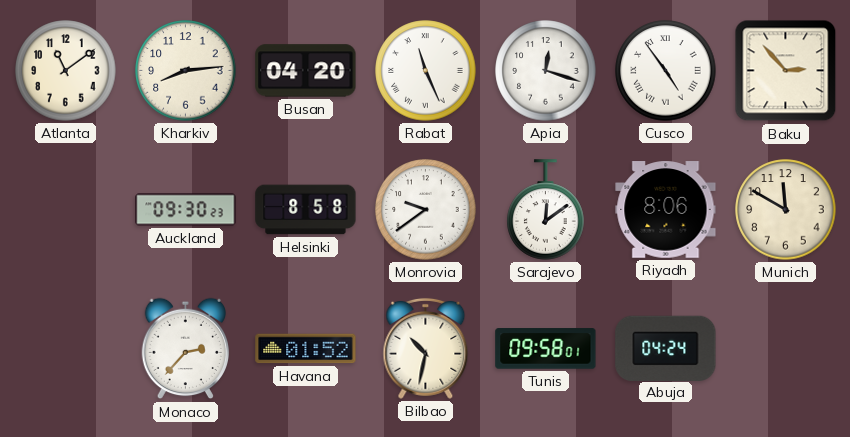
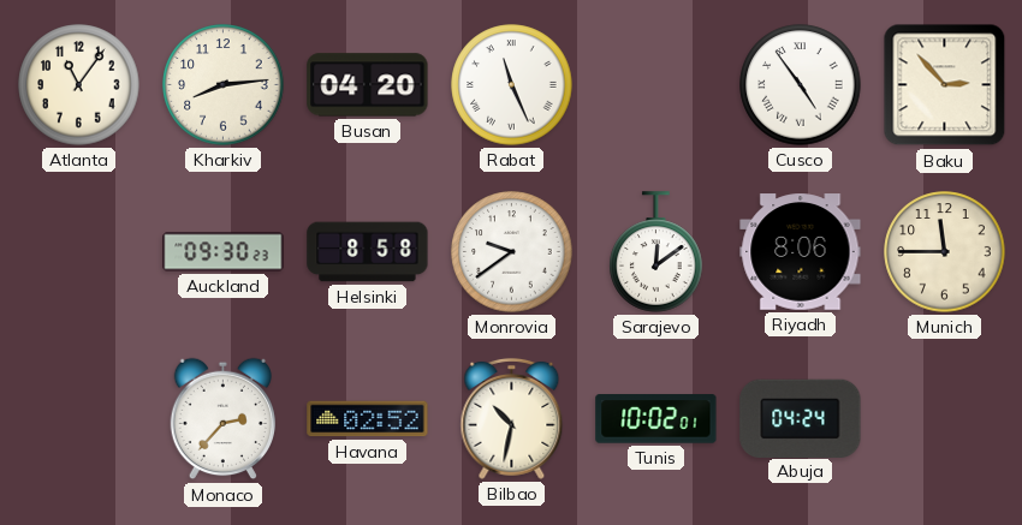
Atlanta: 11:09 -> 11:06 (79, 85)
Apia: 12:18 -> none (546, 71)
Munich: 11:50 -> 11:45 (945, 252)
Havana: 01:52 -> 02:52 (368, 419)
Tunis: 09:58 -> 10:02 (656, 419)
